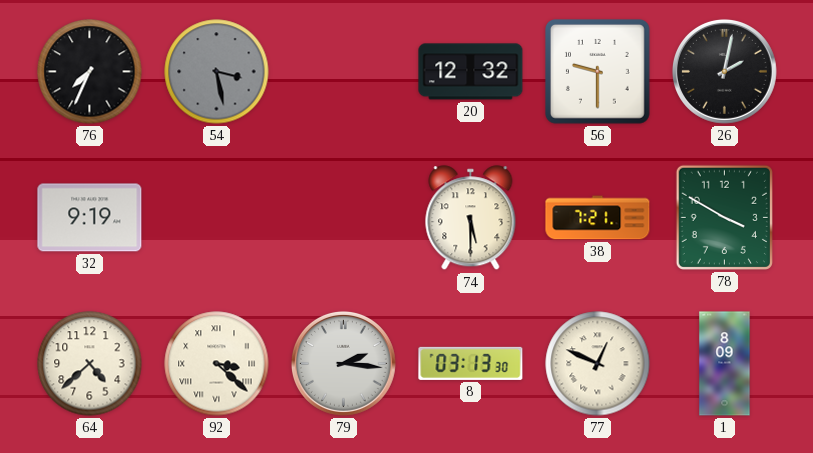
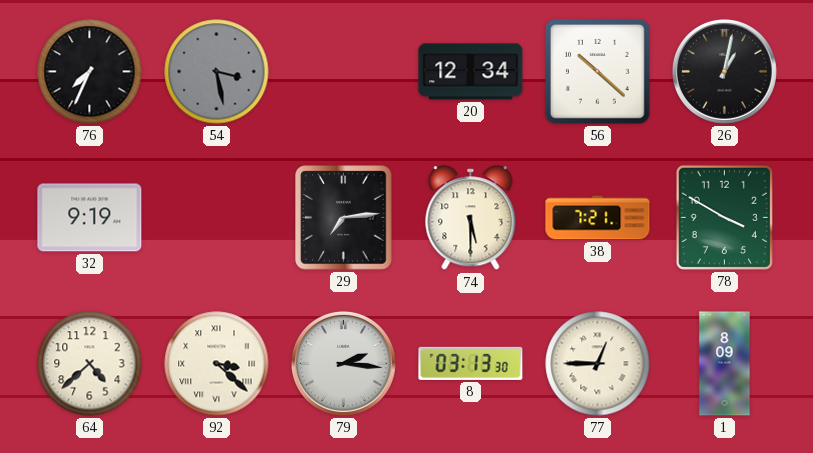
20: 12:32 -> 12:34 (471, 72)
56: 9:30 -> 10:22 (598, 72)
26: 2:02 -> 1:02 (724, 71)
29: none -> 7:14 (344, 218)
77: 12:49 -> 12:45 (598, 364)
